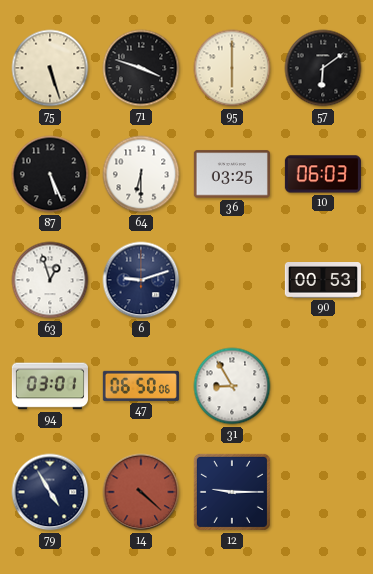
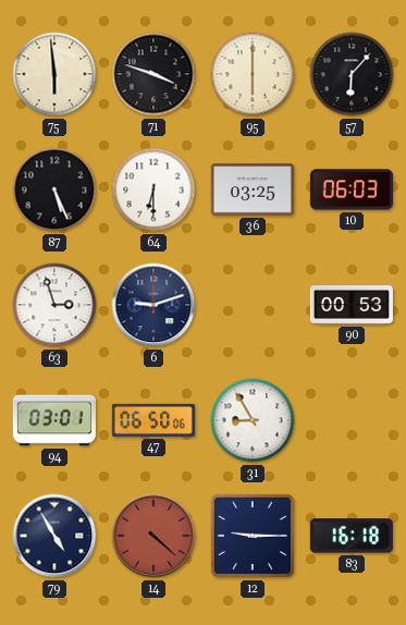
75: 5:27 -> 5:59 (54, 74)
57: 6:09 -> 6:07 (352, 74)
63: 12:57 -> 2:57 (54, 305)
83: none -> 16:18 (352, 536)
